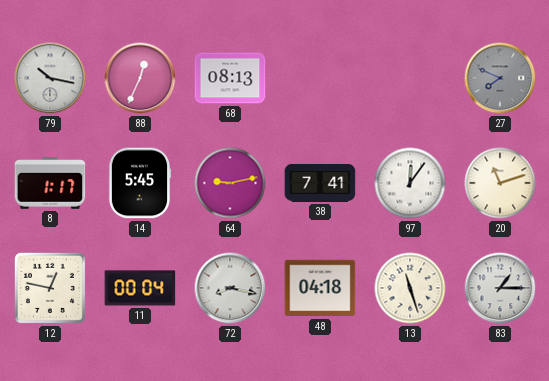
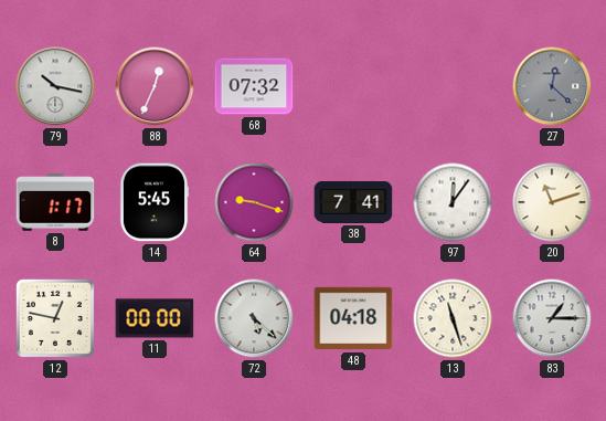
68: 08:13 -> 07:32 (254, 86)
27: 7:49 -> 12:22 (552, 86)
64: 9:13 -> 9:18 (254, 202)
11: 00:04 -> 00:00 (155, 318)
72: 8:17 -> 5:22 (254, 318)
